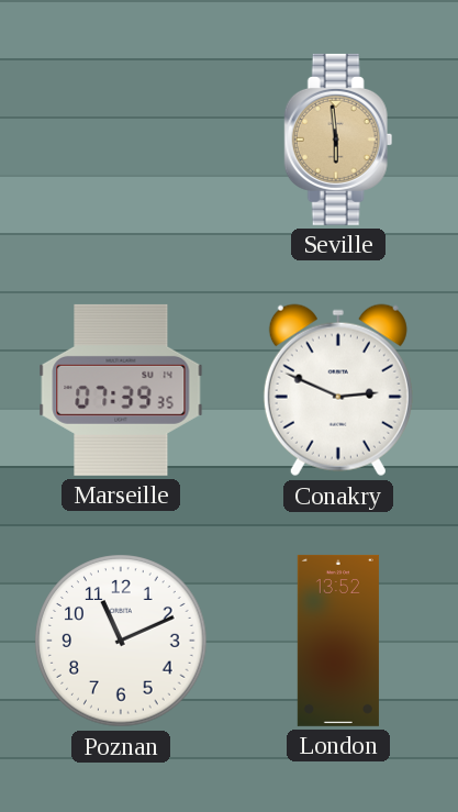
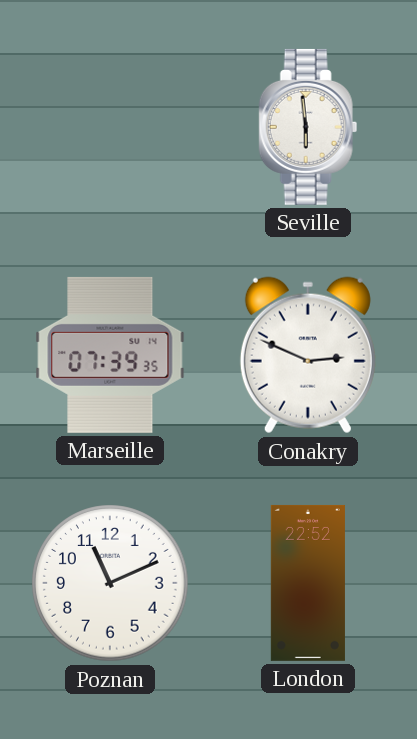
Seville dial: champagne -> white (308, 127)
London: 13:52 -> 22:52 (308, 583)
